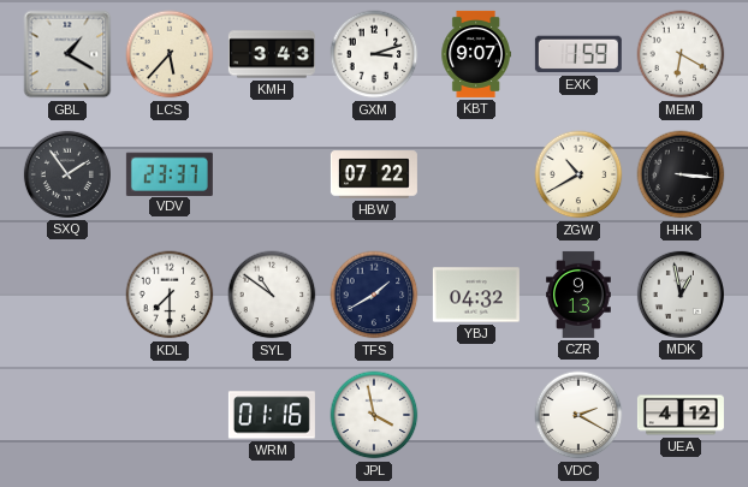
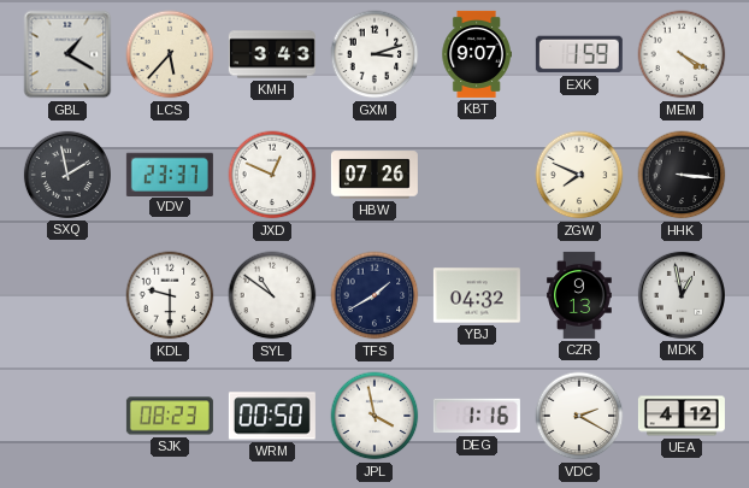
MEM: 6:20 -> 4:20 (682, 54)
SXQ: 1:54 -> 1:58 (67, 175)
JXD: none -> 12:49 (272, 175)
HBW: 07:22 -> 07:26 (374, 175)
ZGW: 10:40 -> 7:49 (579, 175)
KDL: 7:30 -> 9:30 (170, 295)
SJK: none -> 08:23 (170, 416)
WRM: 01:16 -> 00:50 (272, 416)
DEG: none -> 1:16 (477, 416)
